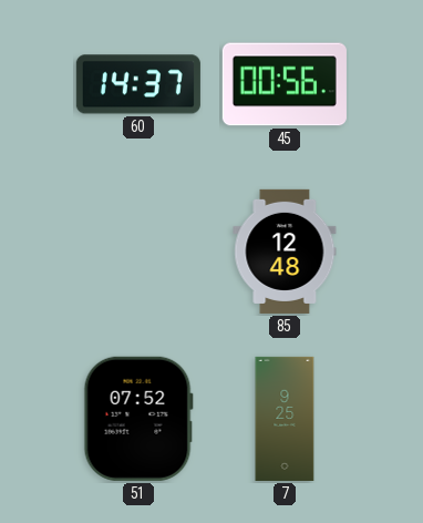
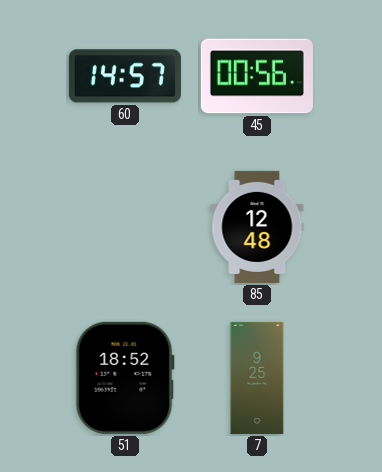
60: 14:37 -> 14:57 (125, 76)
51: 07:52 -> 18:52 (125, 378)
